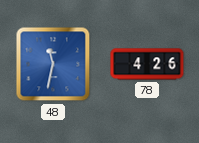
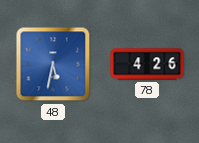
48: 11:32 -> 5:32 (53, 64)
